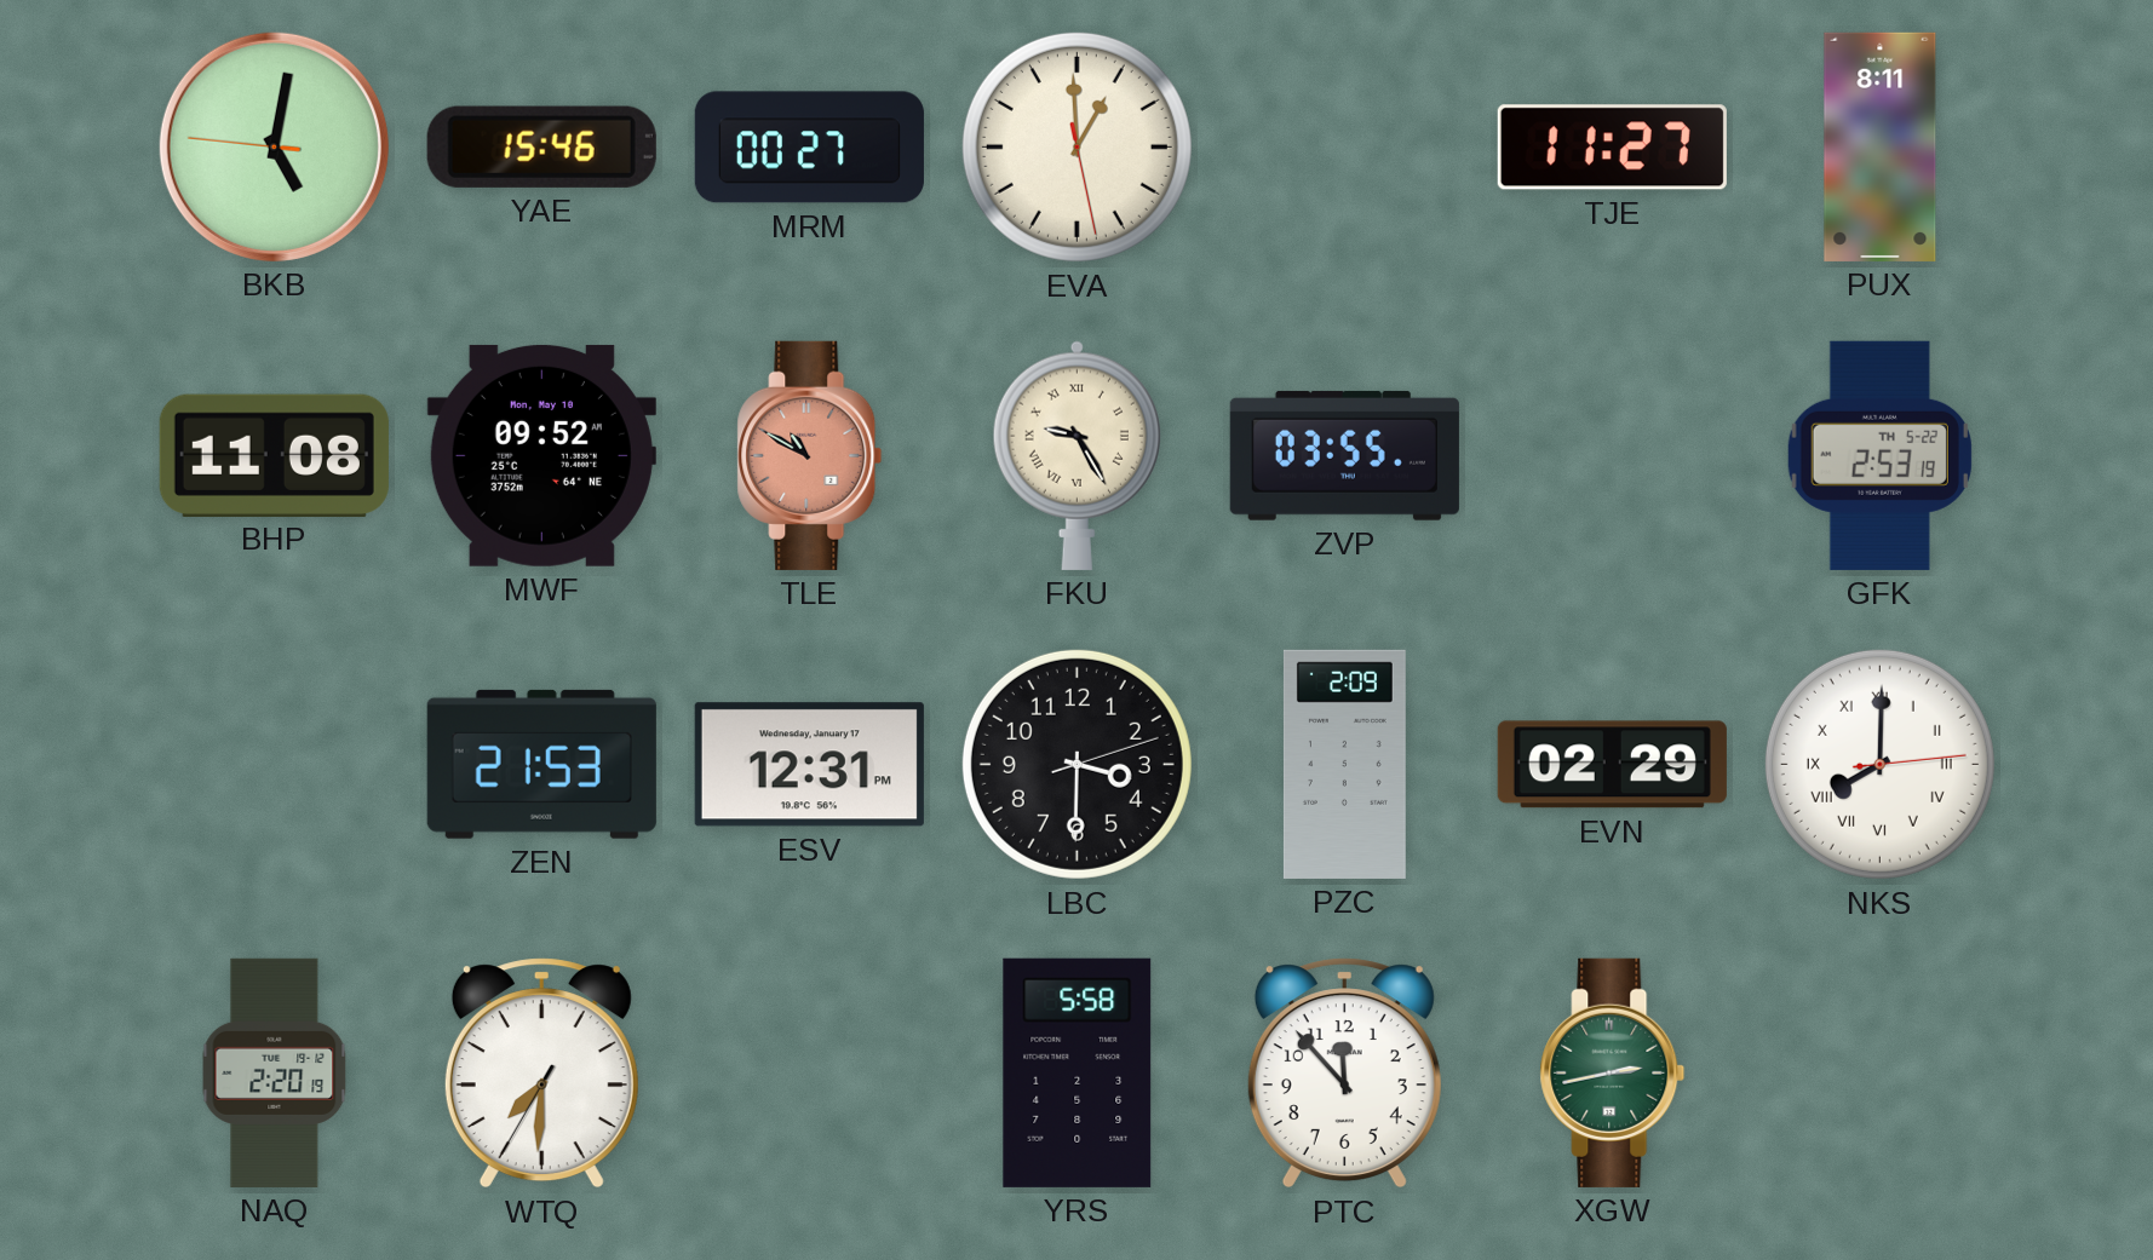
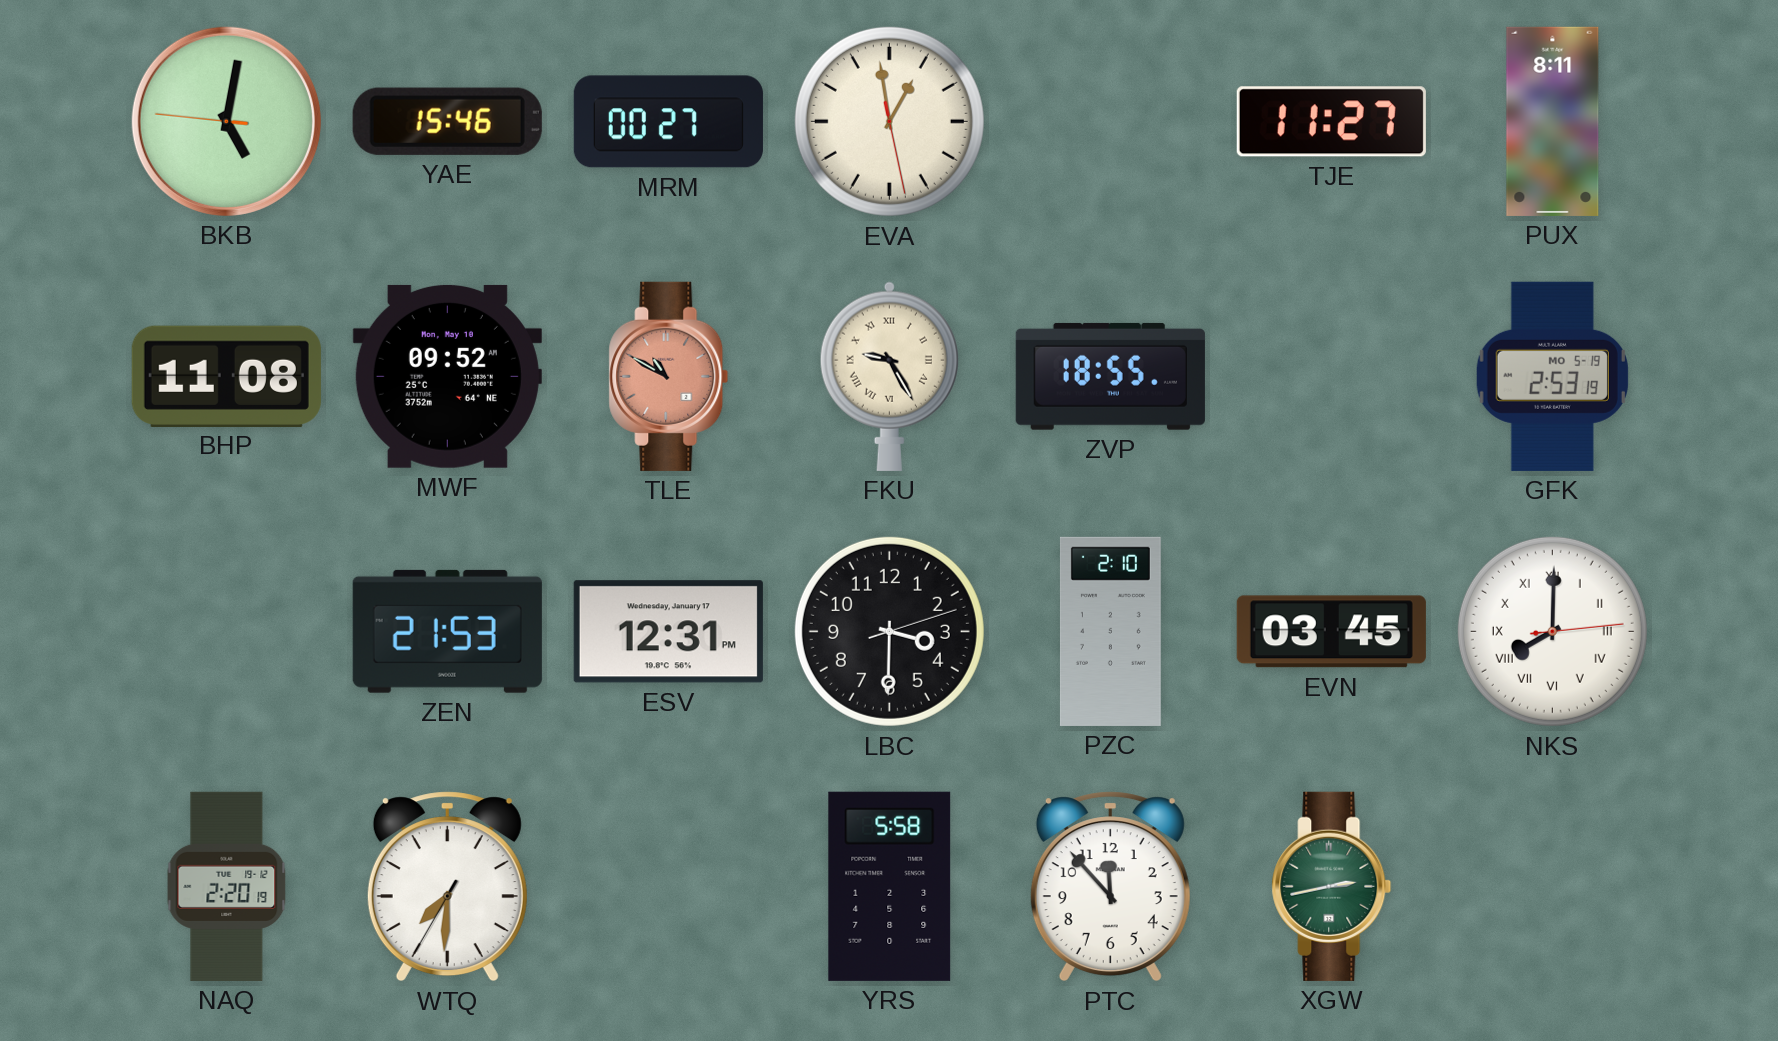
EVA: 12:59 -> 12:58 (889, 121)
ZVP: 03:55 -> 18:55 (1110, 376)
GFK date: TH 5-22 -> MO 5-19 (1552, 376)
PZC: 2:09 -> 2:10 (1110, 631)
EVN: 02:29 -> 03:45 (1331, 632)
